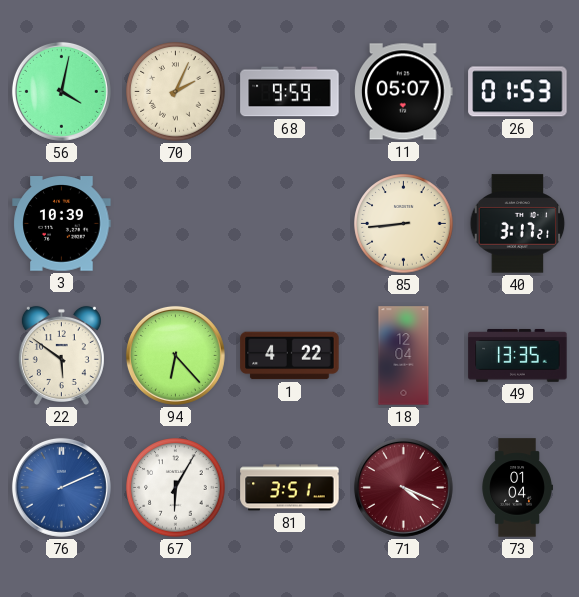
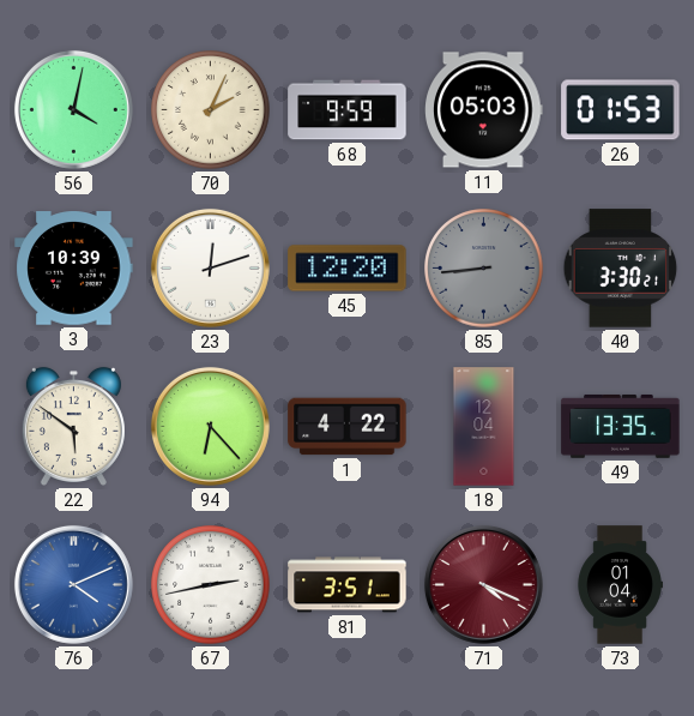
11: 05:07 -> 05:03 (484, 110)
23: none -> 12:12 (210, 267)
45: none -> 12:20 (348, 269)
85 dial: cream -> grey (484, 269)
40: 3:17 -> 3:30 (621, 269)
76: 2:11 -> 4:11 (73, 584)
67: 6:05 -> 2:43 (211, 585)
